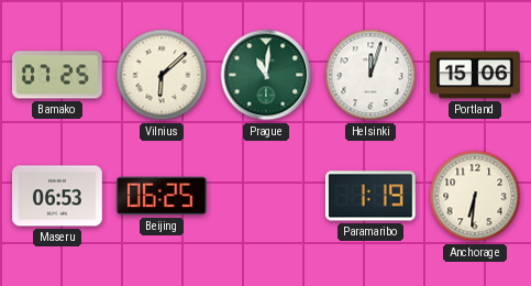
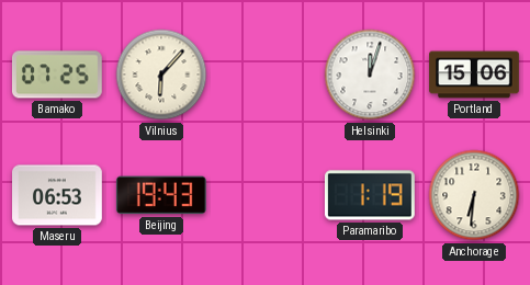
Vilnius: 6:08 -> 6:07 (161, 75)
Prague: 11:01 -> none (266, 75)
Beijing: 06:25 -> 19:43 (161, 195)
